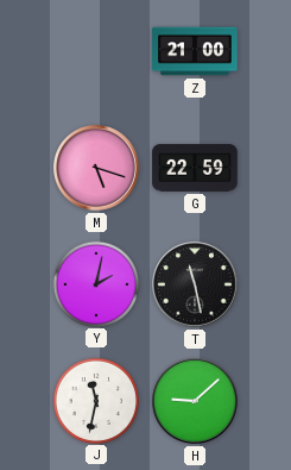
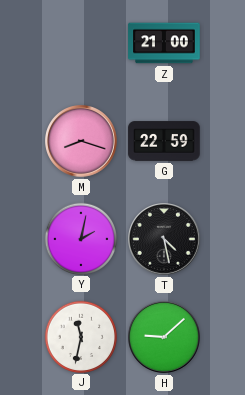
M: 5:18 -> 8:18 (81, 141)
T: 11:28 -> 4:28 (164, 239)
